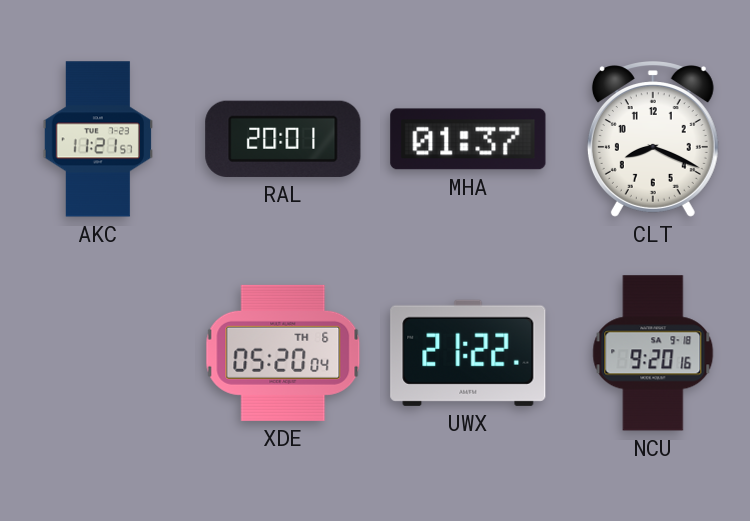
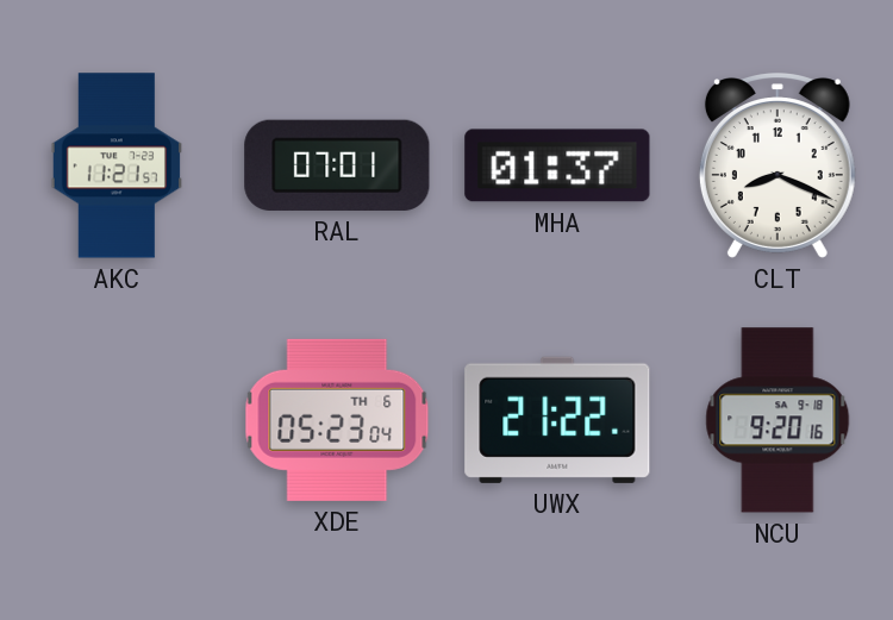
RAL: 20:01 -> 07:01 (337, 165)
XDE: 05:20 -> 05:23 (337, 420)
